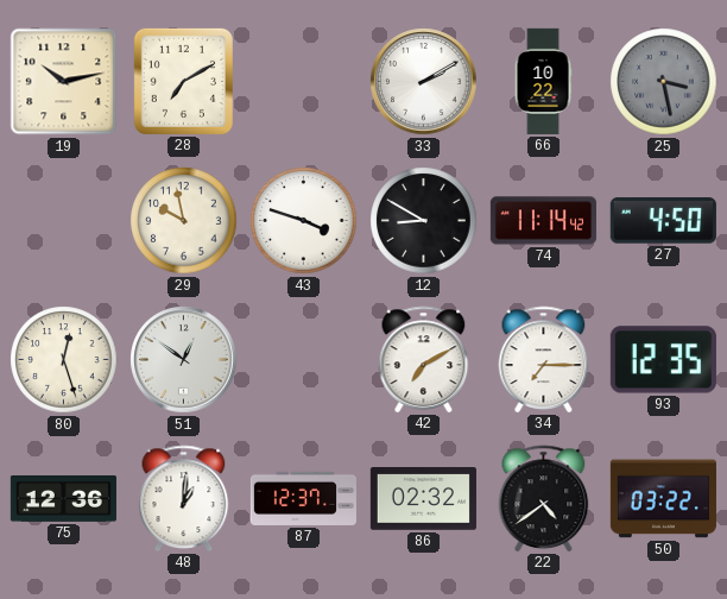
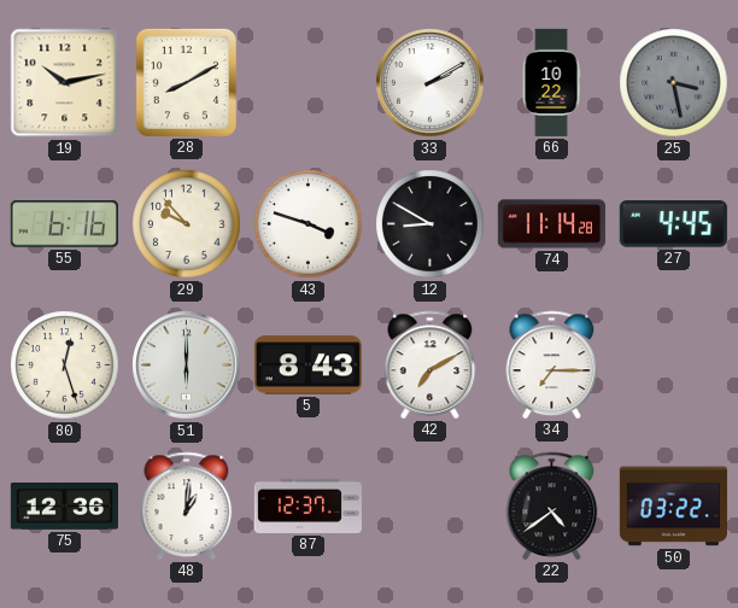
28: 7:10 -> 8:10 (186, 82)
55: none -> 6:16 (64, 224)
29: 9:58 -> 9:53 (187, 224)
74: 11:14:42 -> 11:14:28 (551, 224)
27: 4:50 -> 4:45 (673, 224)
51: 12:51 -> 6:00 (187, 366)
5: none -> 8:43 (307, 366)
93: 12:35 -> none (663, 360)
86: 02:32 -> none (423, 499)
